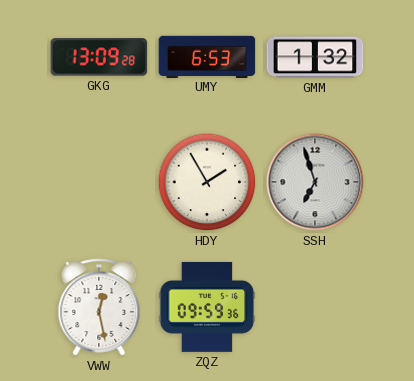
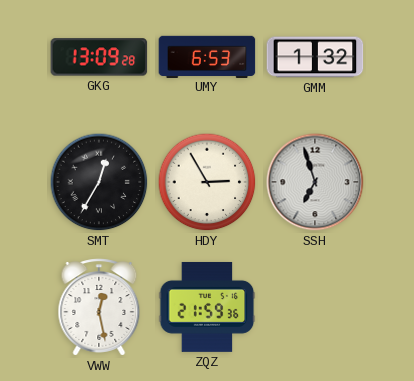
SMT: none -> 12:35 (99, 182)
HDY: 1:55 -> 2:55 (207, 182)
ZQZ: 09:59 -> 21:59 (207, 307)
